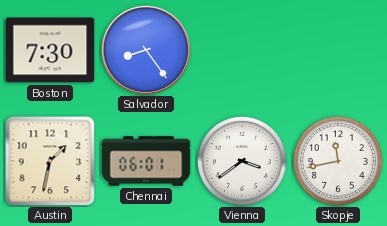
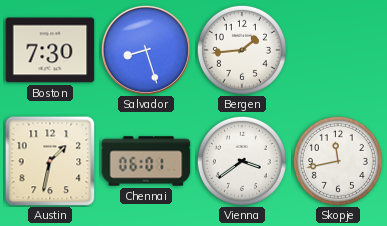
Salvador: 8:24 -> 8:27 (146, 50)
Bergen: none -> 1:44 (242, 50)
